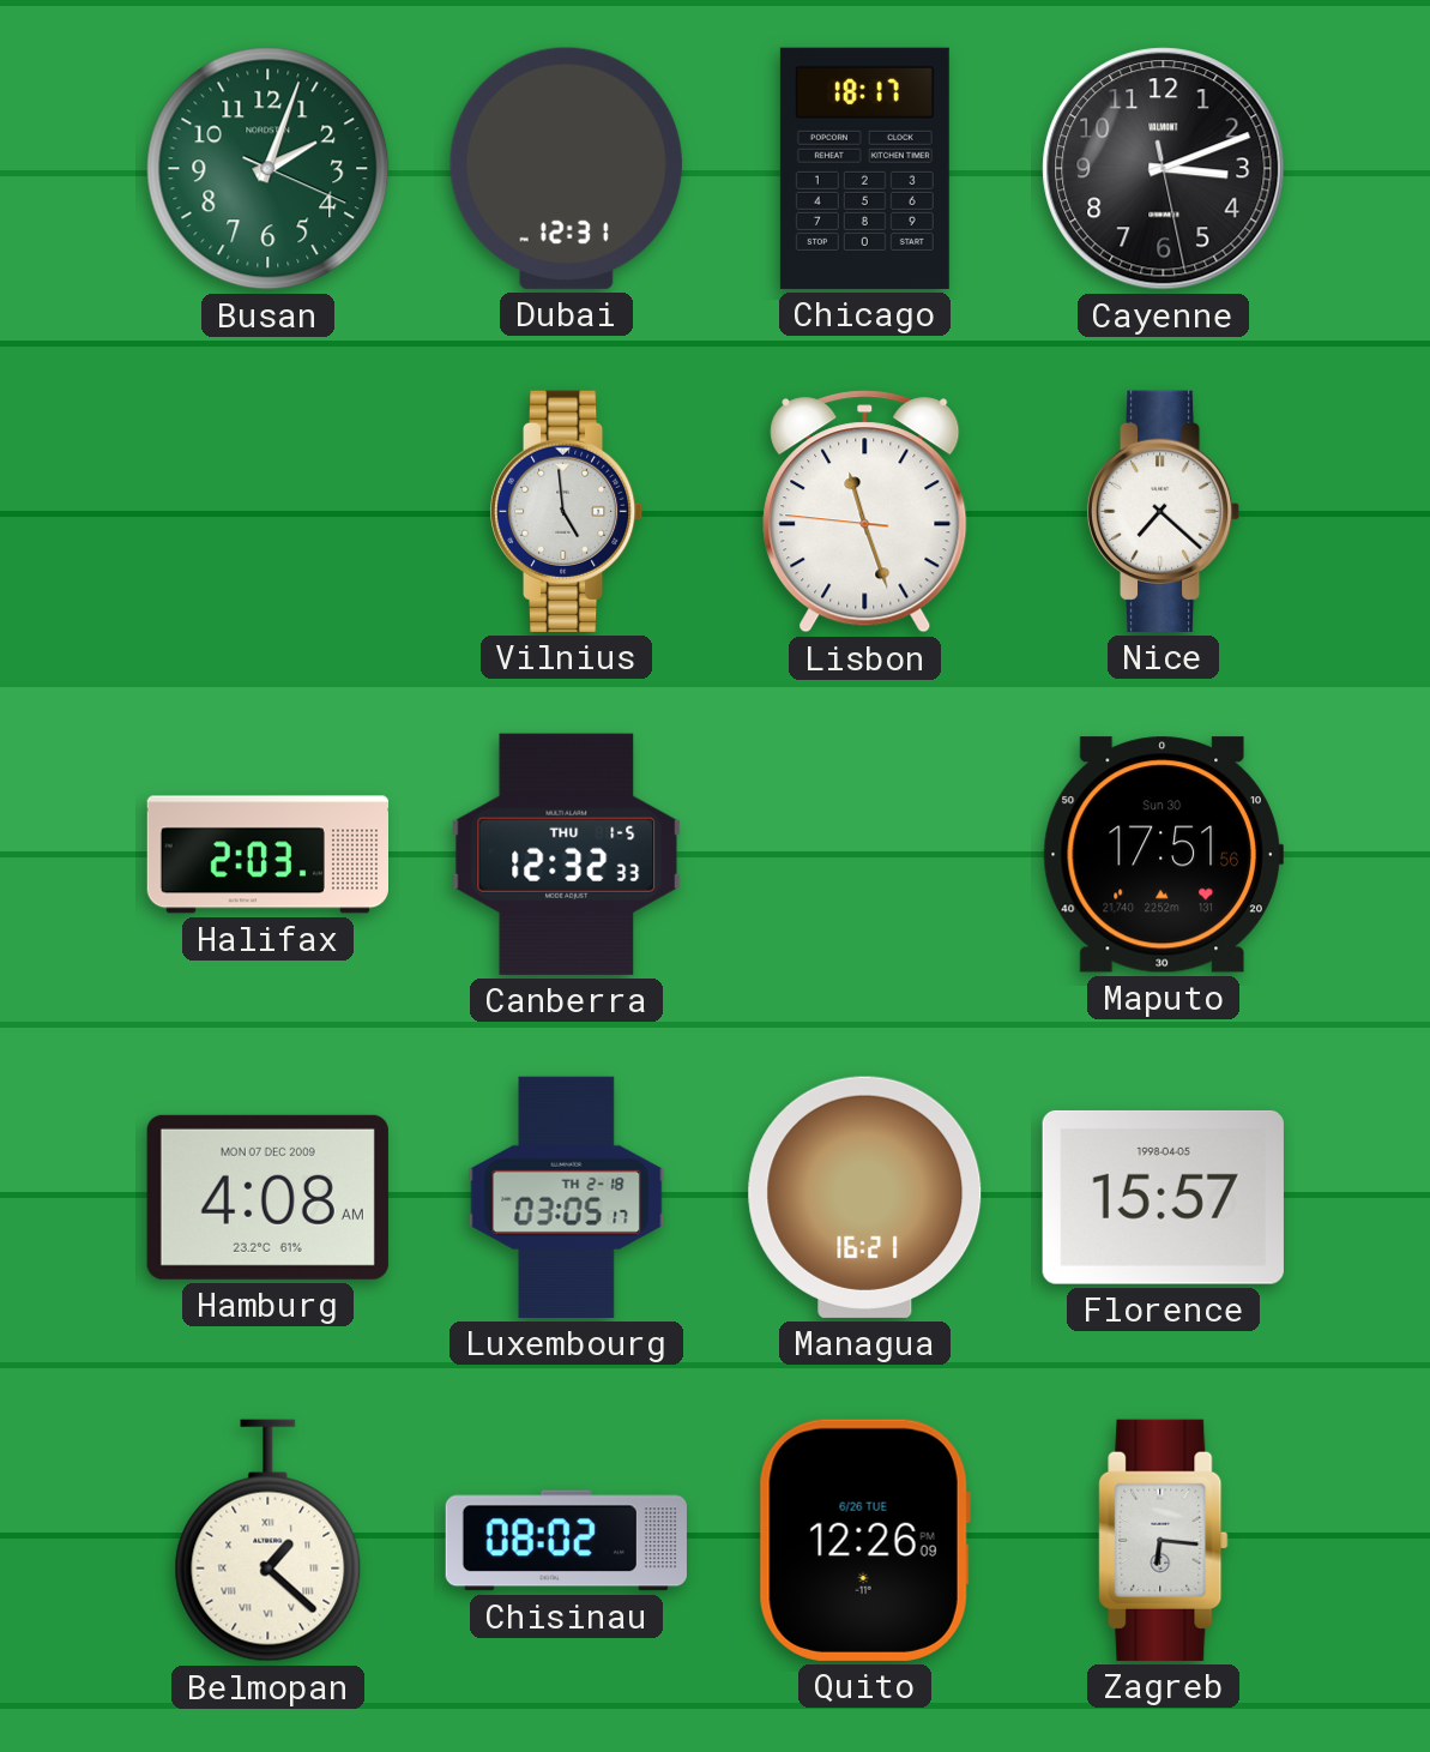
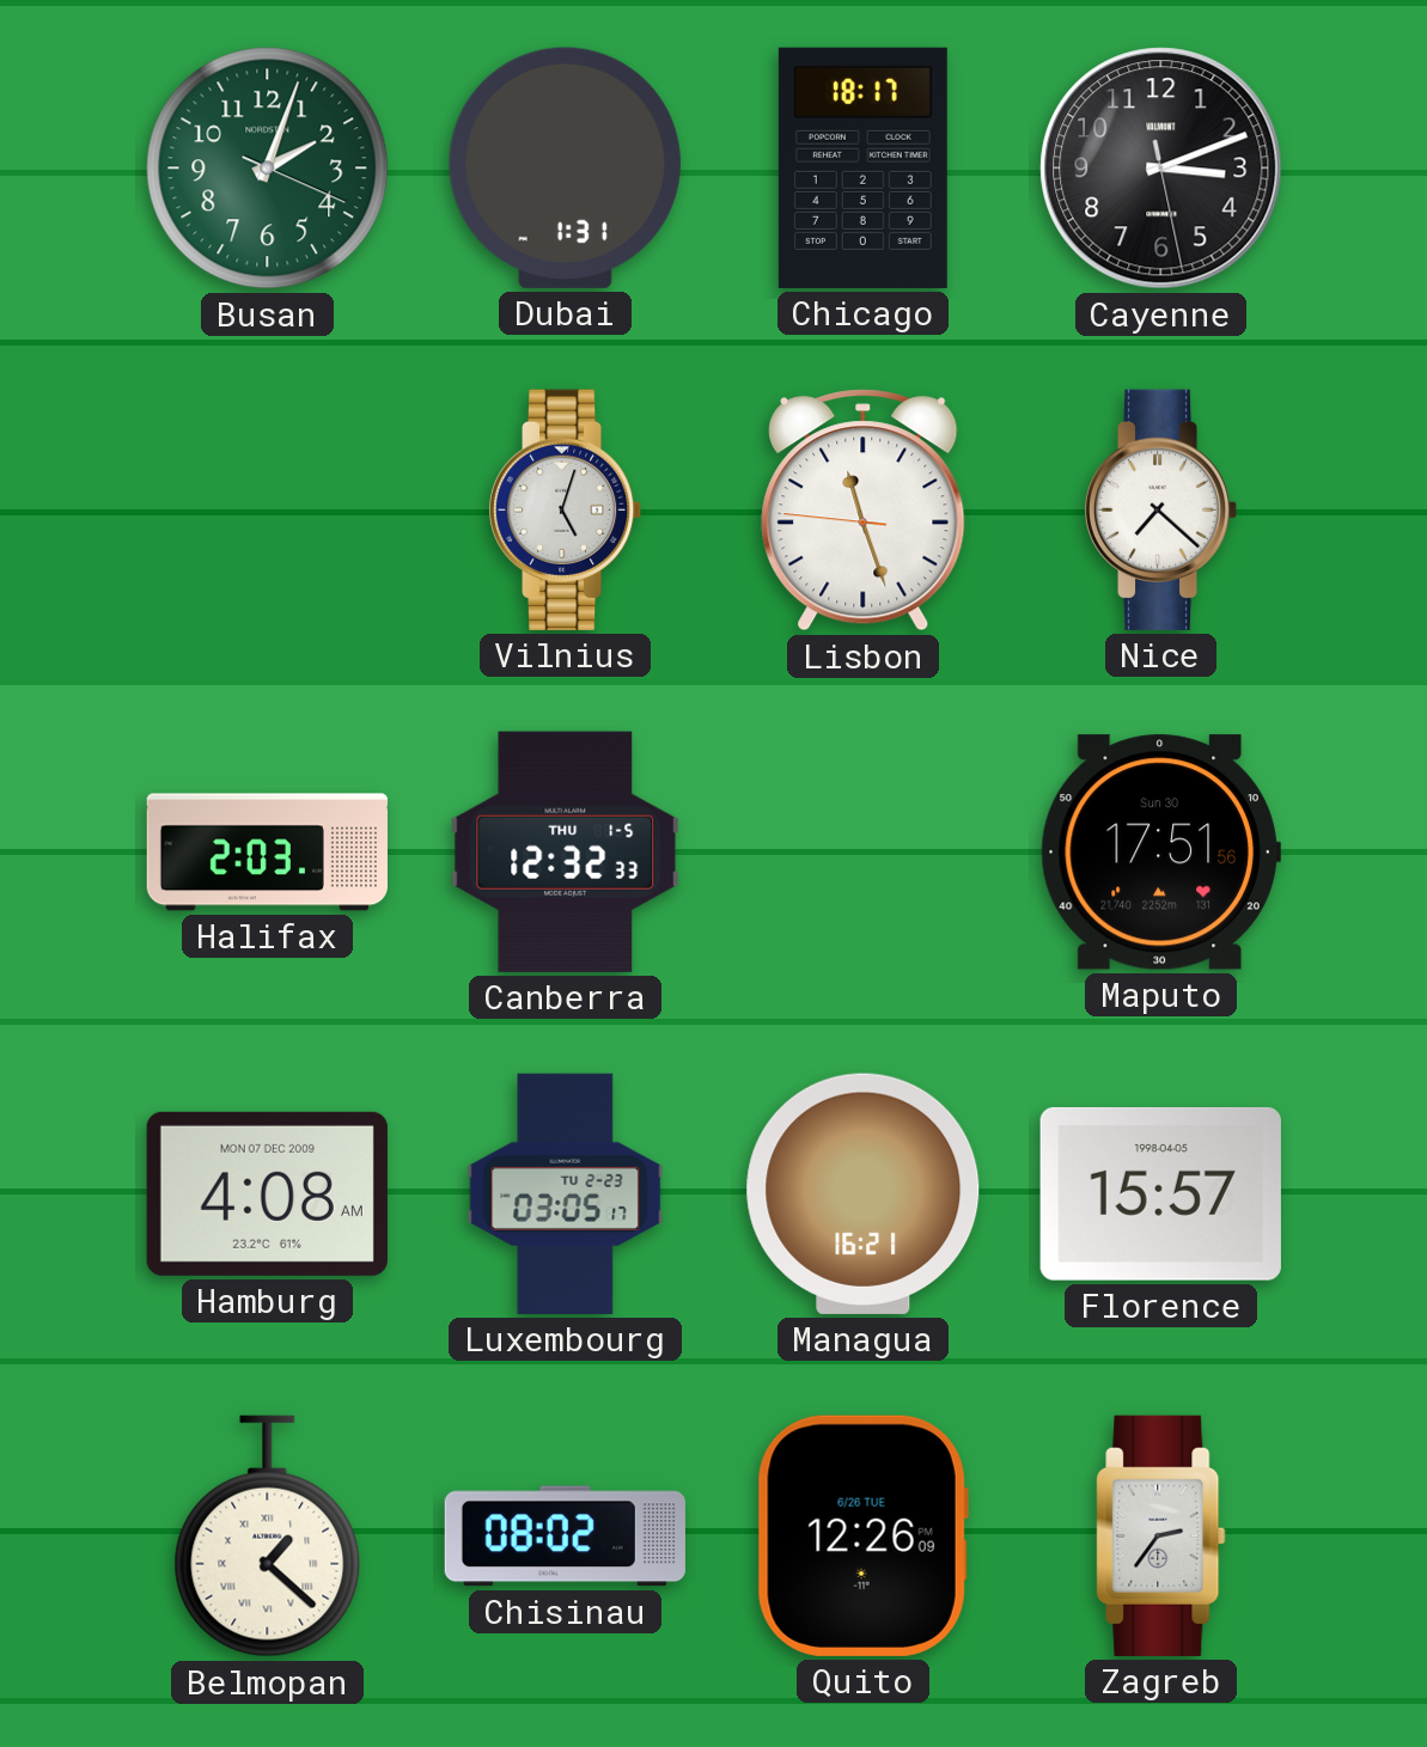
Dubai: 12:31 -> 1:31 (565, 167)
Vilnius: 4:59 -> 5:03 (566, 509)
Luxembourg date: TH 2-18 -> TU 2-23 (566, 1193)
Zagreb: 6:16 -> 2:36 (1161, 1535)
